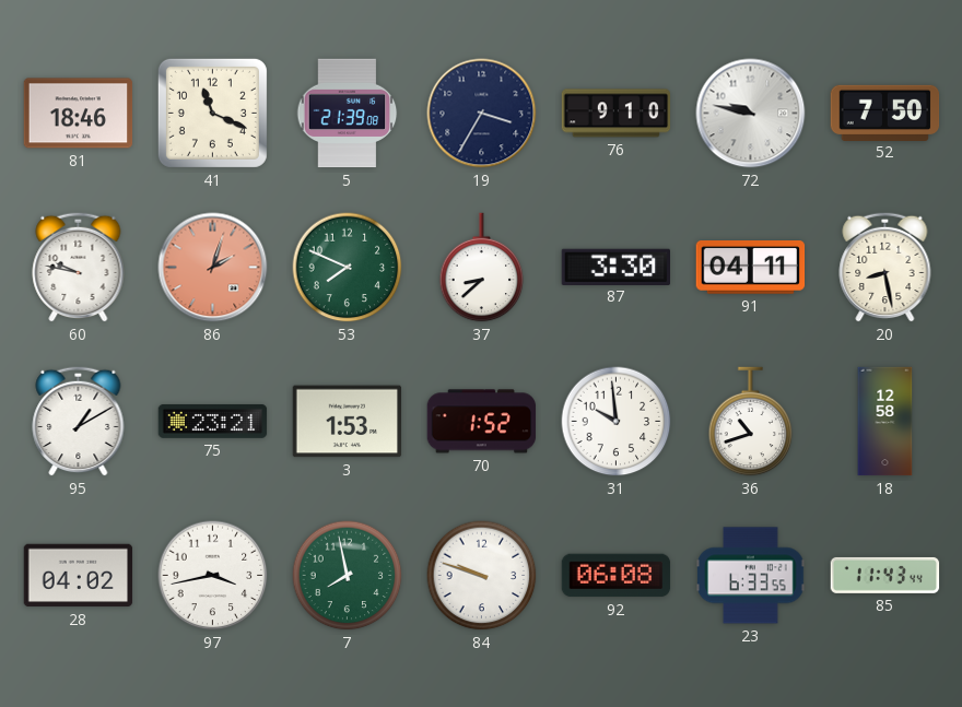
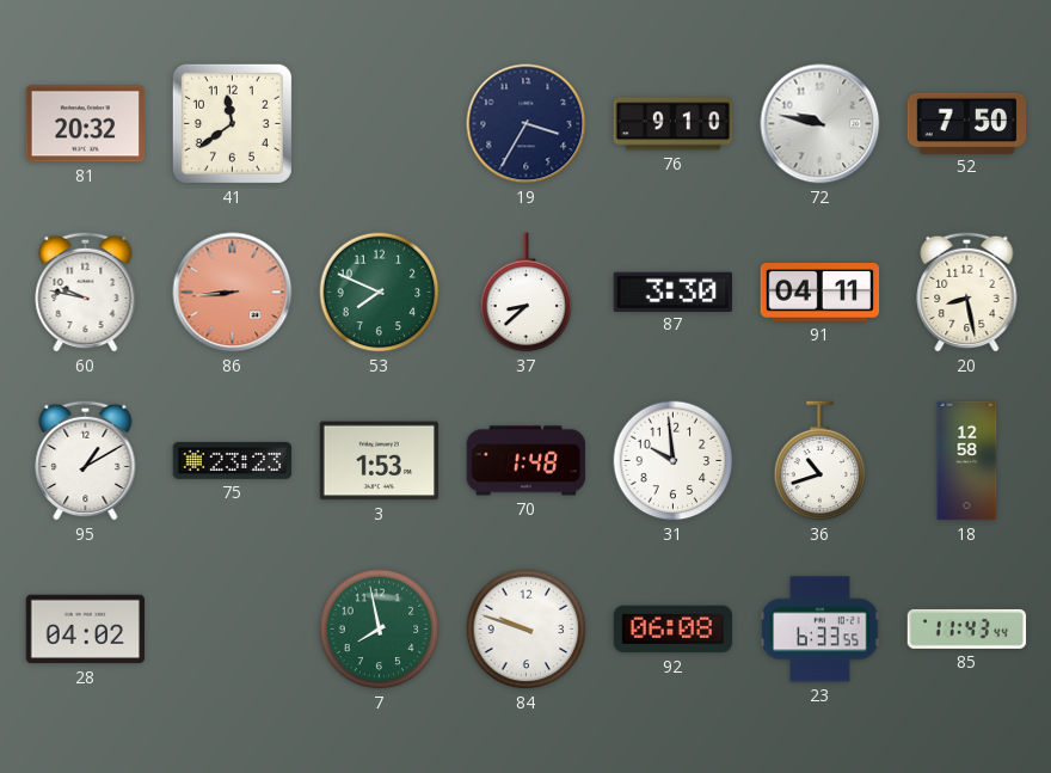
81: 18:46 -> 20:32 (86, 124)
41: 11:19 -> 11:39 (232, 123)
5: 21:39 -> none (348, 114)
86: 2:03 -> 8:44 (233, 293)
75: 23:21 -> 23:23 (233, 460)
70: 1:52 -> 1:48 (527, 461)
97: 3:43 -> none (213, 576)
